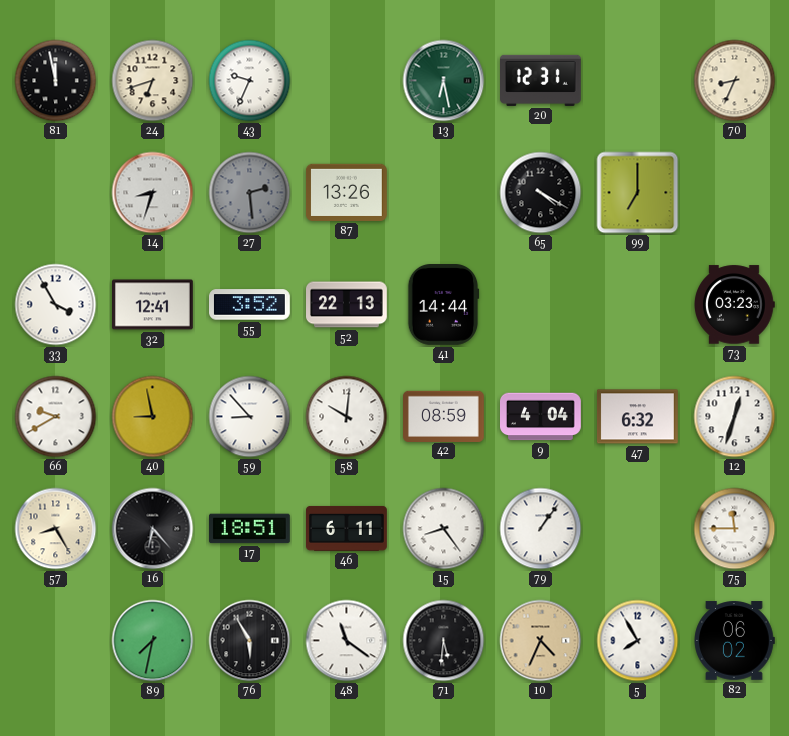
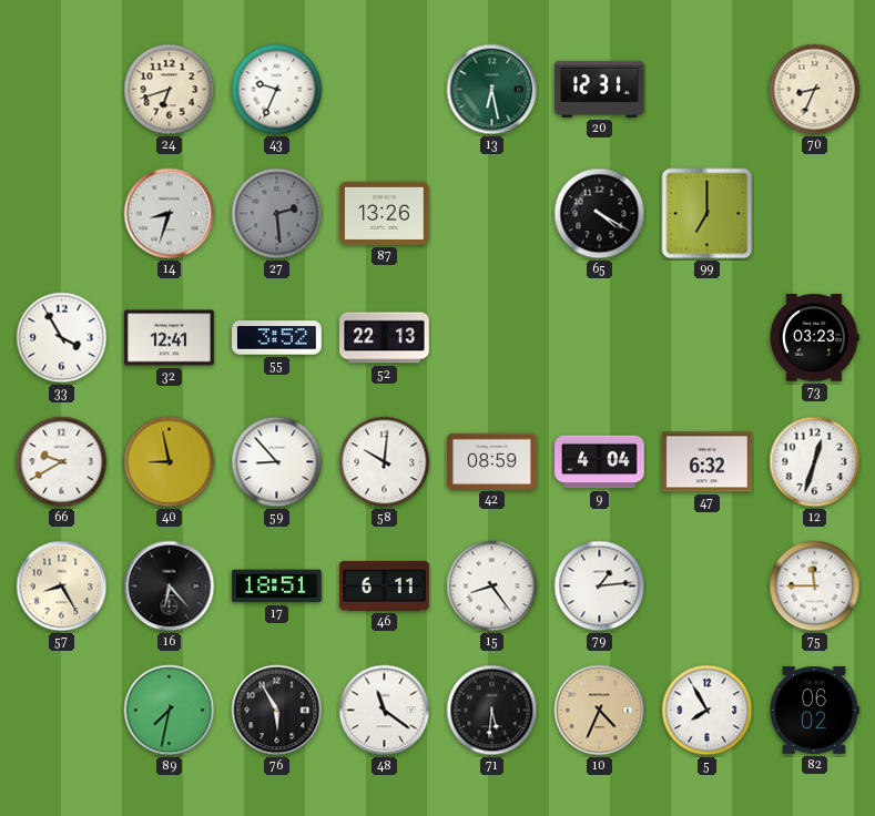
81: 11:58 -> none (56, 81)
41: 14:44 -> none (443, 305)
79: 1:06 -> 1:14 (600, 586)
